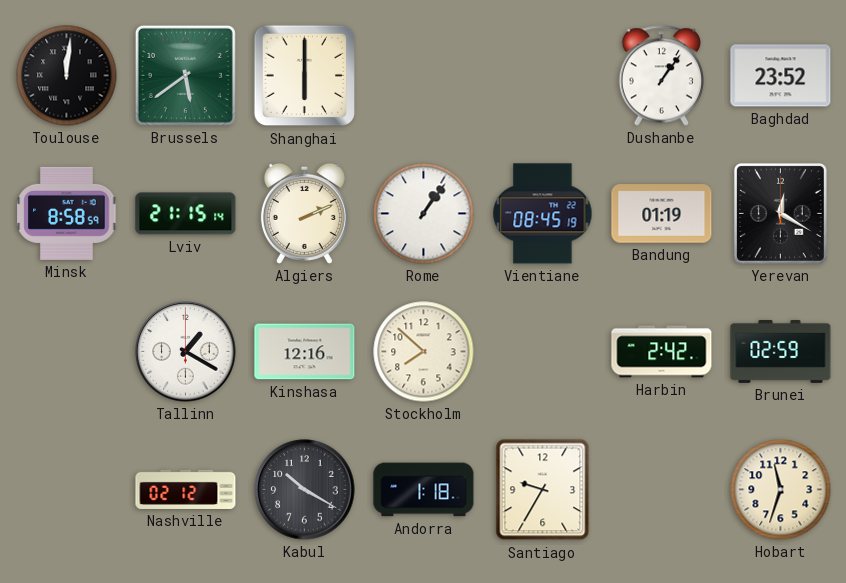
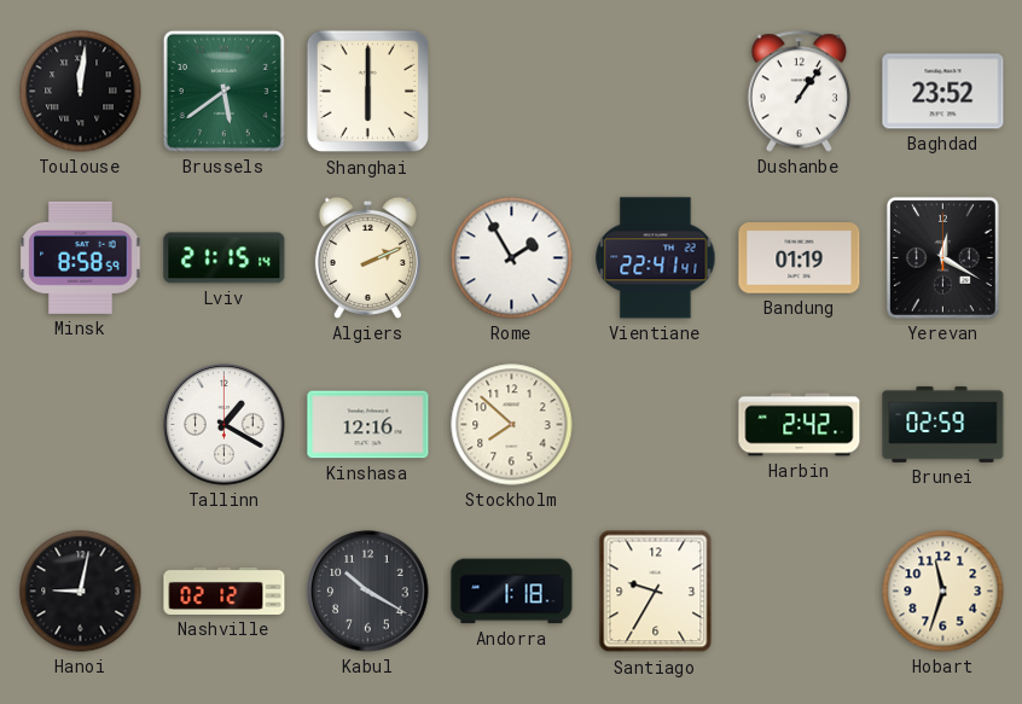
Rome: 1:06 -> 1:55 (512, 258)
Vientiane: 08:45 -> 22:41 (656, 258)
Hanoi: none -> 9:02 (81, 592)
